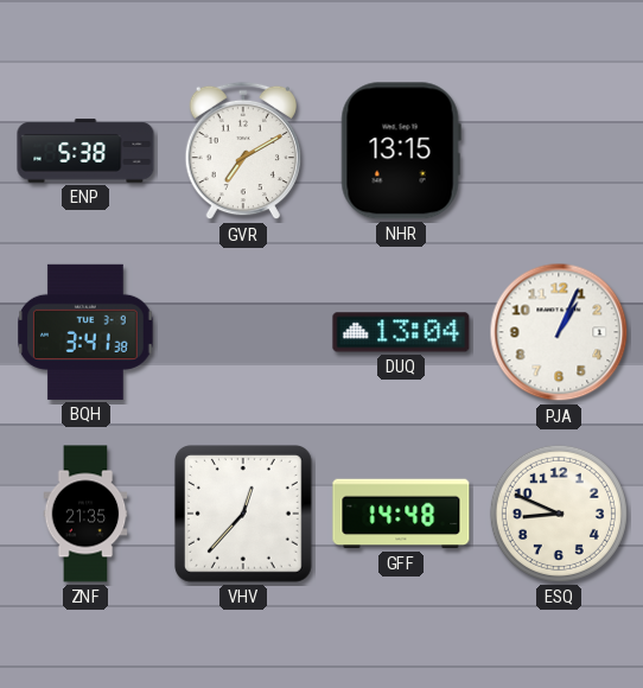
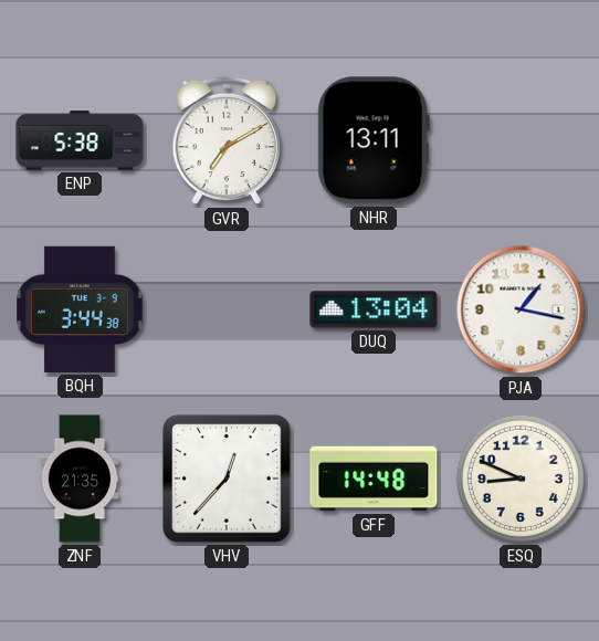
NHR: 13:15 -> 13:11 (374, 140)
BQH: 3:41 -> 3:44 (80, 309)
PJA: 1:04 -> 1:17 (521, 309)
